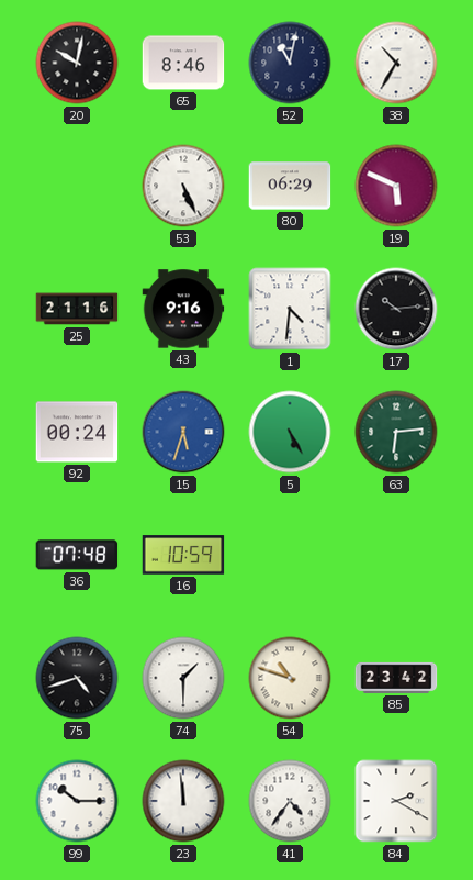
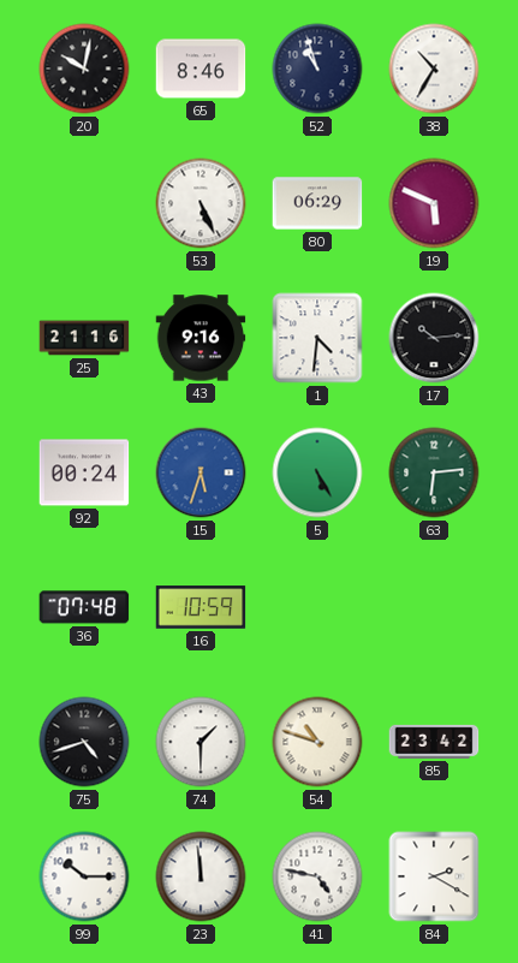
52: 11:02 -> 10:57 (317, 69)
41: 4:36 -> 4:47 (317, 876)
